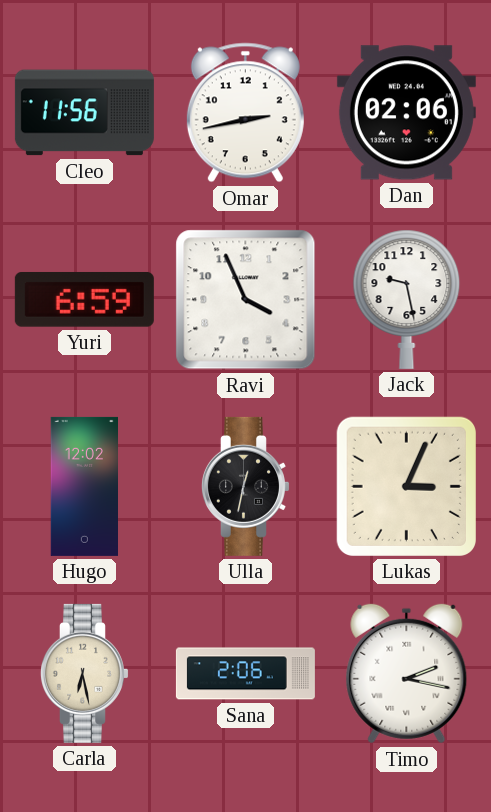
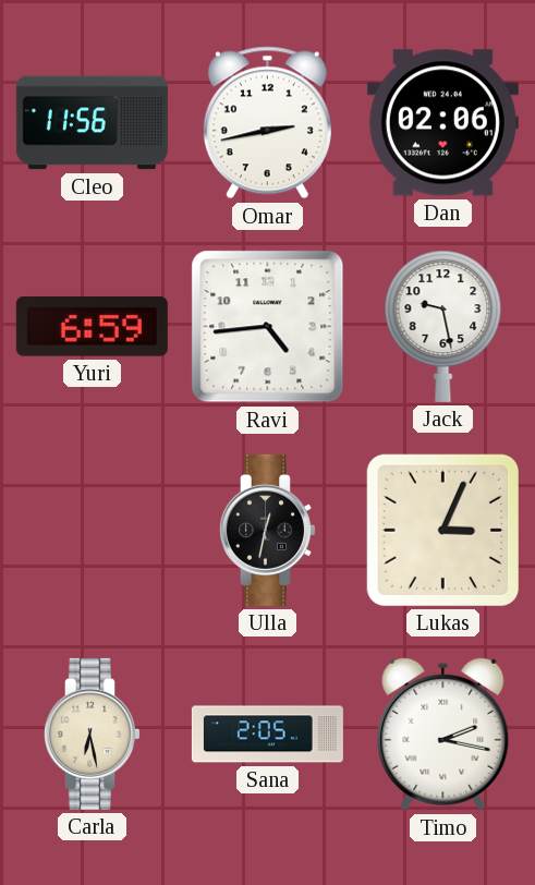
Ravi: 3:56 -> 4:44 (268, 327)
Hugo: 12:02 -> none (85, 486)
Sana: 2:06 -> 2:05 (267, 735)
